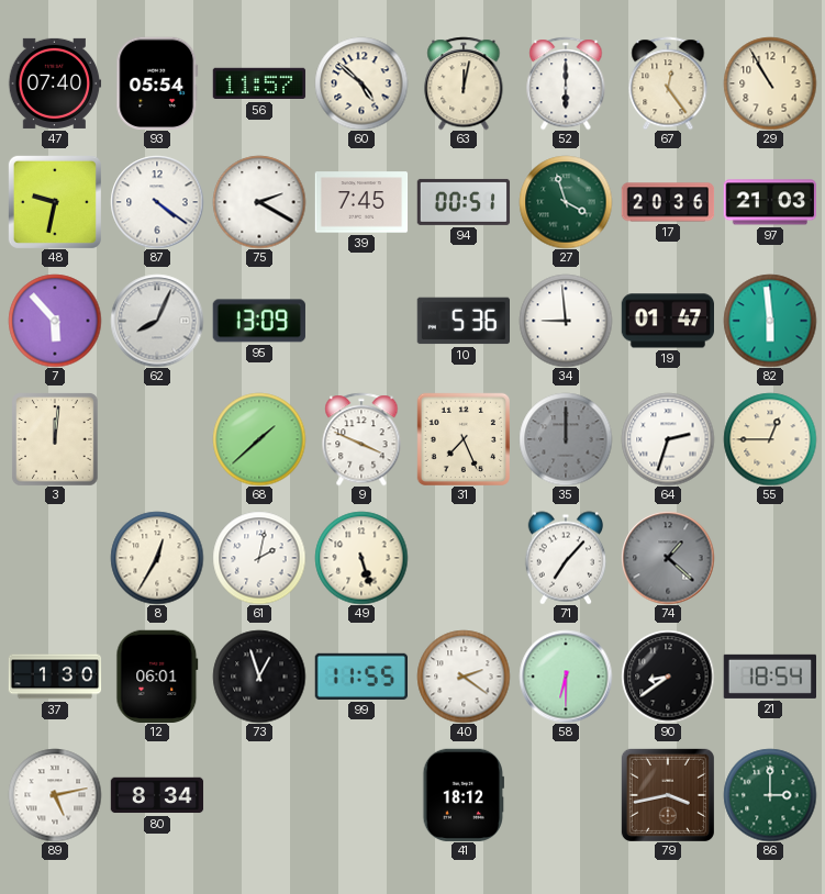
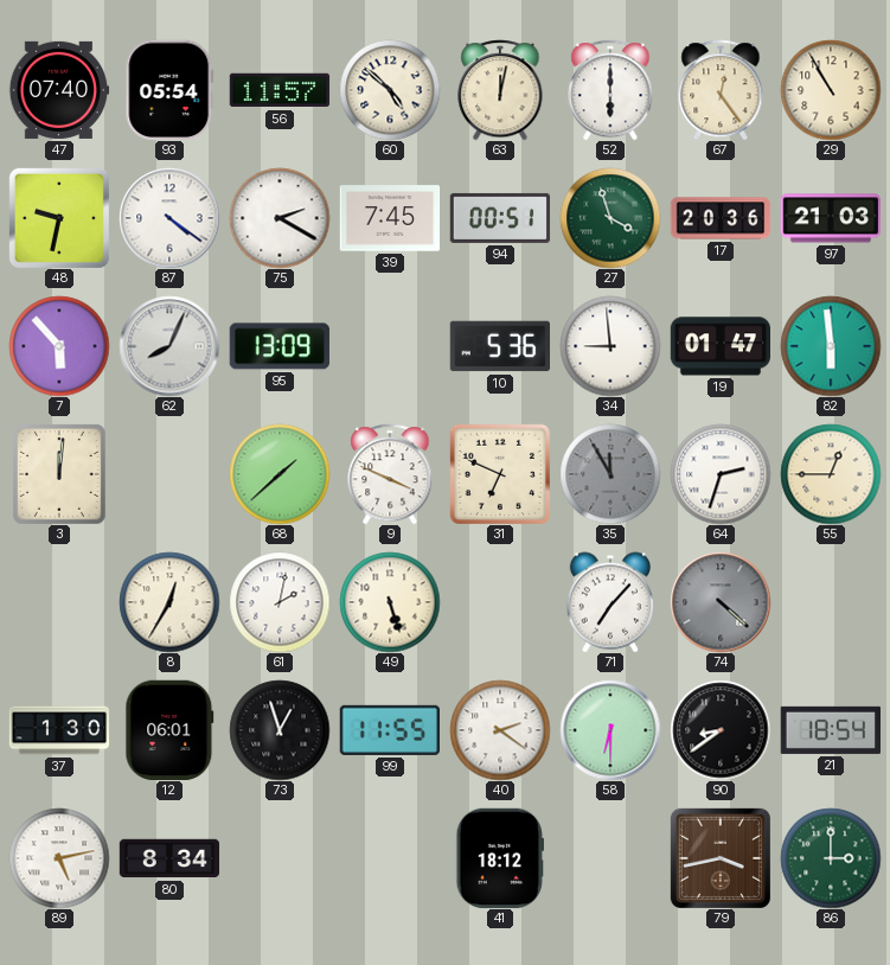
31: 7:26 -> 6:49 (499, 473)
35: 12:00 -> 11:55 (610, 474)
74: 1:22 -> 4:22 (721, 602)
